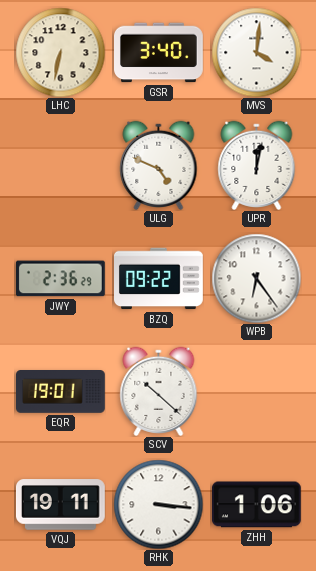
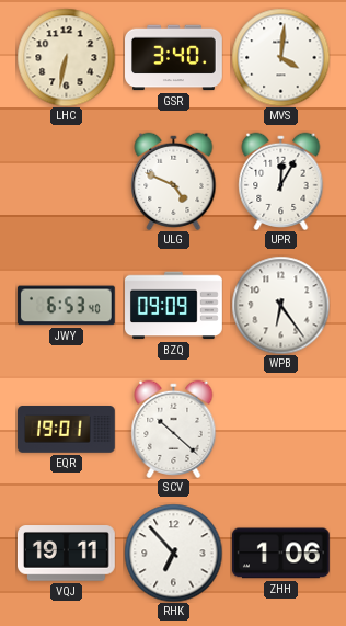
UPR: 12:02 -> 12:05 (281, 181)
JWY: 2:36 -> 6:53 (66, 306)
BZQ: 09:22 -> 09:09 (174, 306)
RHK: 3:16 -> 6:53 (173, 553)
